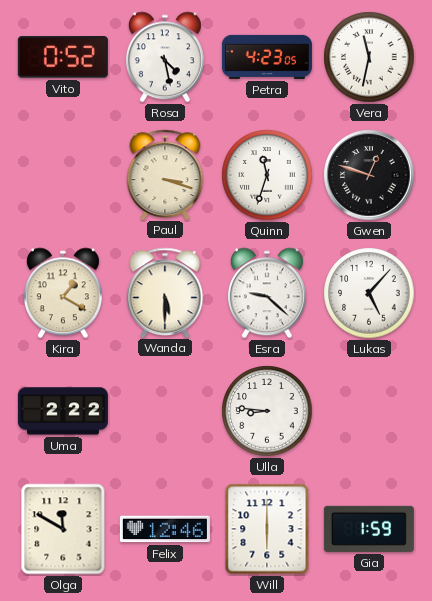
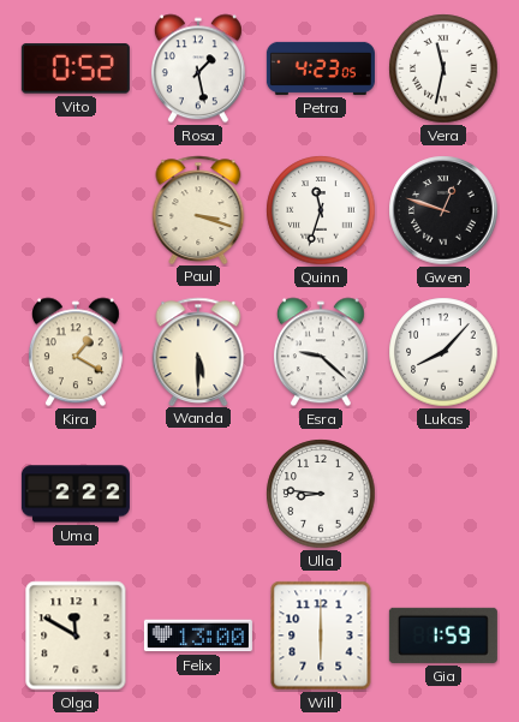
Rosa: 4:28 -> 1:28 (198, 68)
Lukas: 5:07 -> 8:07 (443, 352)
Felix: 12:46 -> 13:00 (198, 636)
